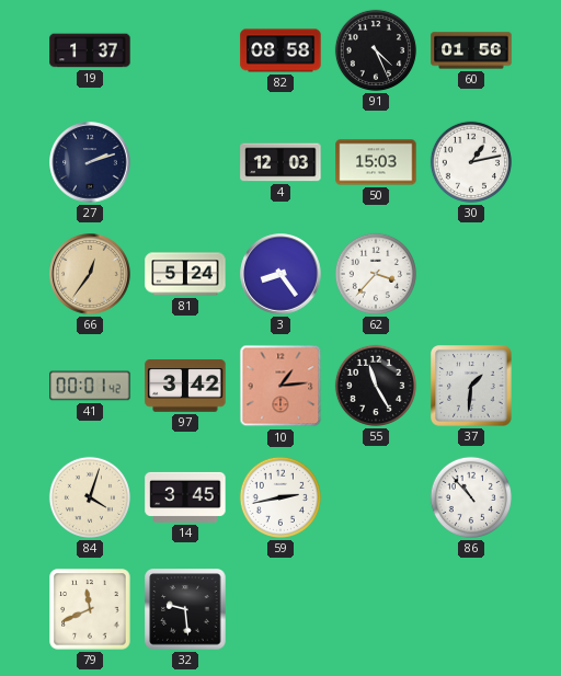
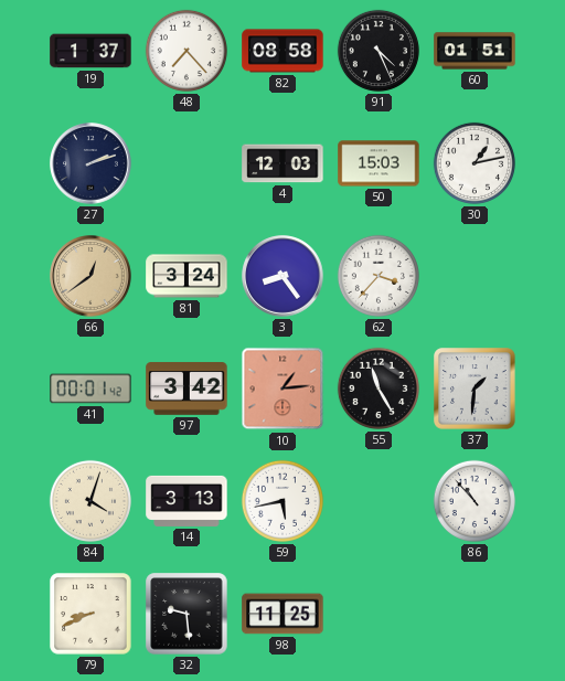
48: none -> 7:23 (186, 51)
60: 01:56 -> 01:51 (475, 51)
66: 12:36 -> 12:39 (90, 276)
81: 5:24 -> 3:24 (186, 276)
14: 3:45 -> 3:13 (186, 501)
59: 2:43 -> 5:43 (282, 501)
79: 11:41 -> 8:41 (90, 614)
98: none -> 11:25 (282, 614)
